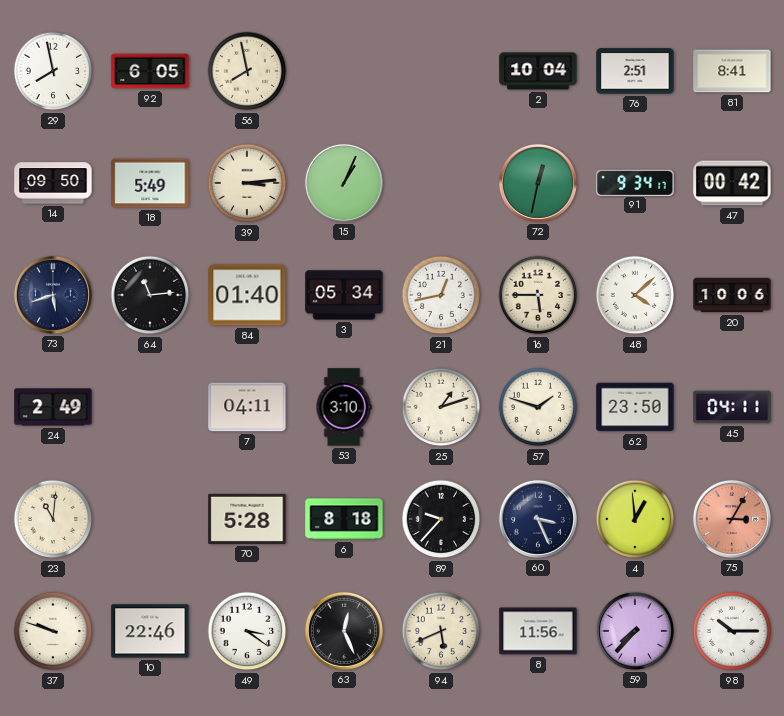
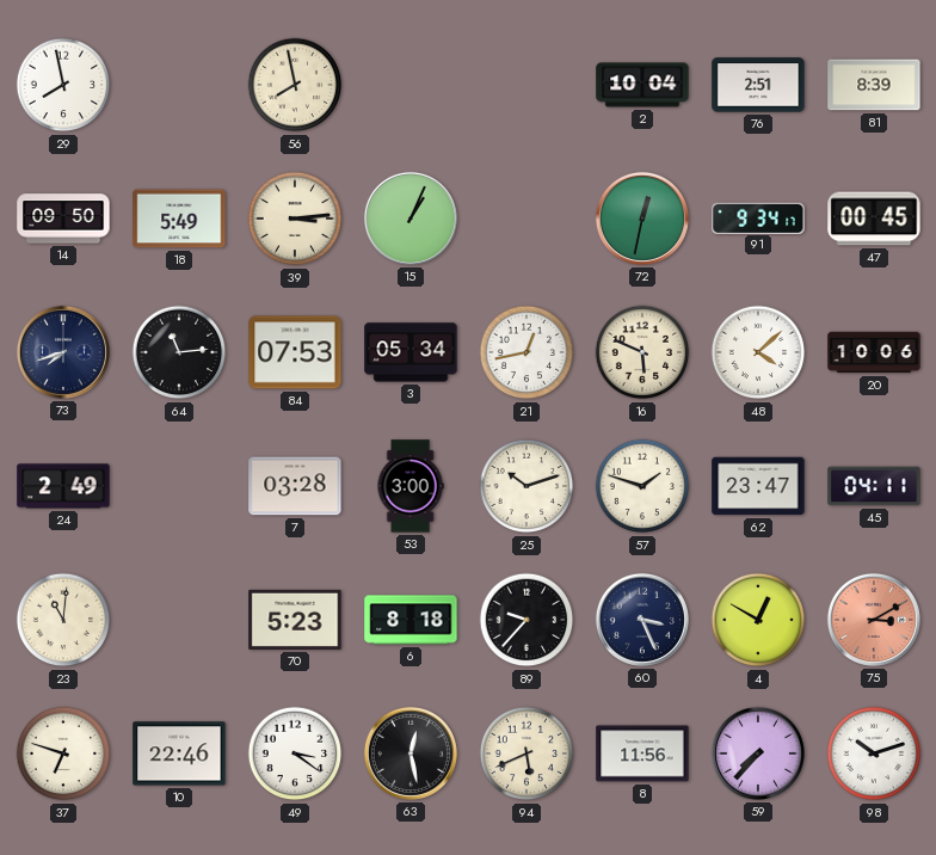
92: 6:05 -> none (150, 71)
81: 8:41 -> 8:39 (874, 85)
47: 00:42 -> 00:45 (874, 219)
73: 5:42 -> 7:42 (63, 352)
84: 01:40 -> 07:53 (295, 352)
16: 5:45 -> 5:49 (642, 352)
7: 04:11 -> 03:28 (295, 486)
53: 3:10 -> 3:00 (411, 486)
25: 1:12 -> 10:12 (526, 486)
62: 23:50 -> 23:47 (758, 486)
70: 5:28 -> 5:23 (295, 620)
4: 12:59 -> 12:50 (758, 620)
75: 3:05 -> 3:10 (874, 620)
37: 9:48 -> 6:48 (63, 753)
63: 12:26 -> 12:28 (411, 753)
98: 10:15 -> 10:12 (874, 753)
